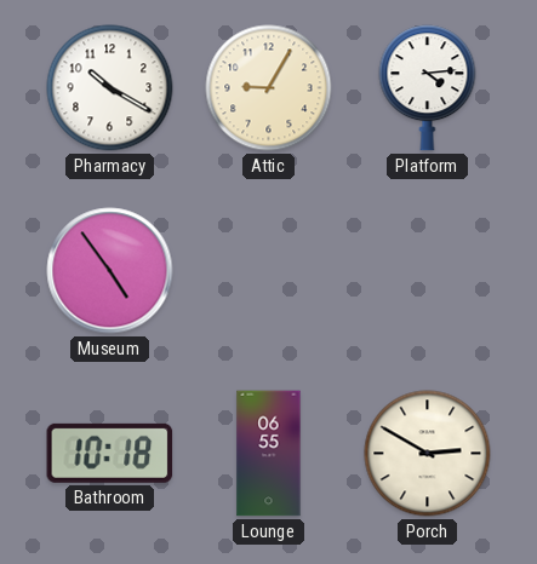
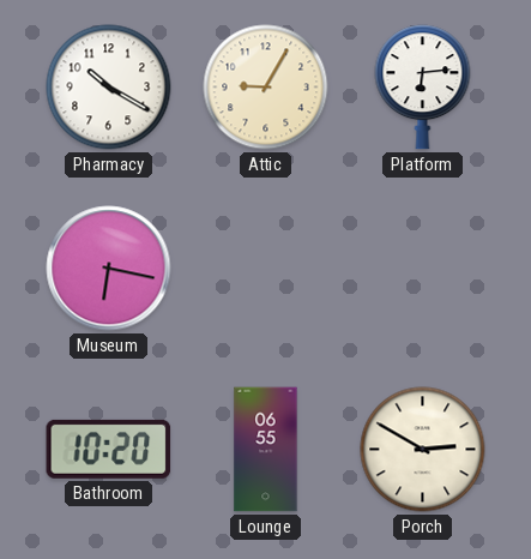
Platform: 4:14 -> 6:14 (423, 88)
Museum: 4:54 -> 6:17 (109, 269)
Bathroom: 10:18 -> 10:20 (109, 449)
